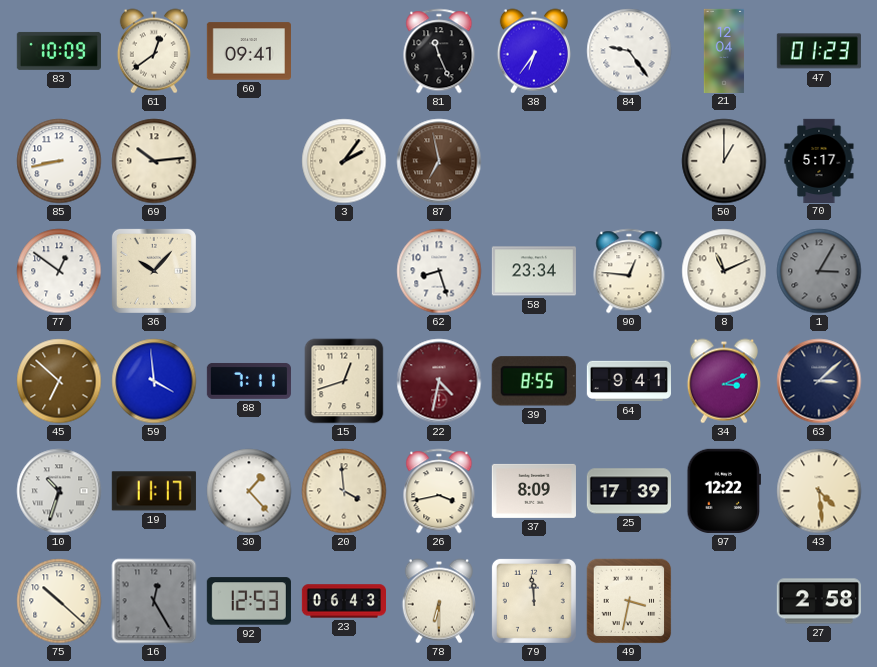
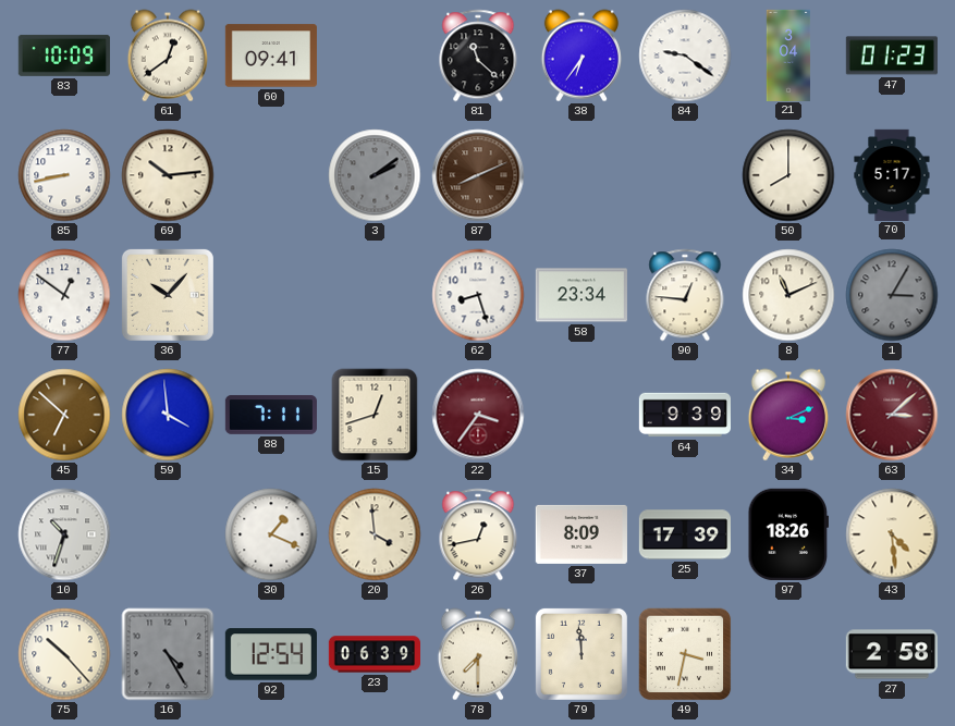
81: 11:26 -> 11:22 (478, 56)
84: 9:24 -> 9:21 (685, 56)
21: 12:04 -> 3:04 (788, 54)
3: 2:06 -> 2:09 (375, 175)
3 dial: cream -> grey (375, 175)
87: 6:58 -> 8:11 (478, 175)
50: 1:00 -> 8:00 (788, 175)
22: 4:32 -> 3:36 (478, 415)
39: 8:55 -> none (534, 381)
64: 9:41 -> 9:39 (684, 415)
63 dial: navy -> burgundy (892, 415)
19: 11:17 -> none (154, 491)
30: 1:23 -> 1:19 (271, 534)
26: 3:43 -> 12:43 (478, 534)
97: 12:22 -> 18:26 (787, 534)
75: 10:22 -> 10:23 (64, 654)
16: 12:25 -> 4:25 (168, 654)
92: 12:53 -> 12:54 (271, 654)
23: 06:43 -> 06:39 (374, 654)
78: 6:30 -> 7:30 (478, 654)
